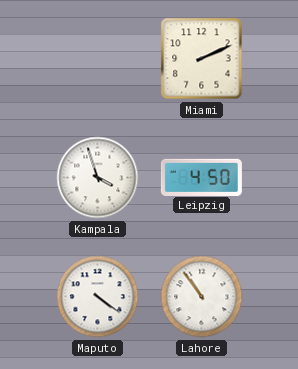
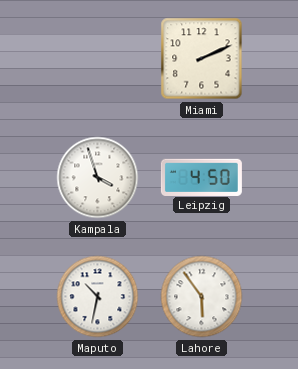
Maputo: 4:21 -> 10:32 (98, 297)
Lahore: 10:54 -> 5:54 (202, 297)
